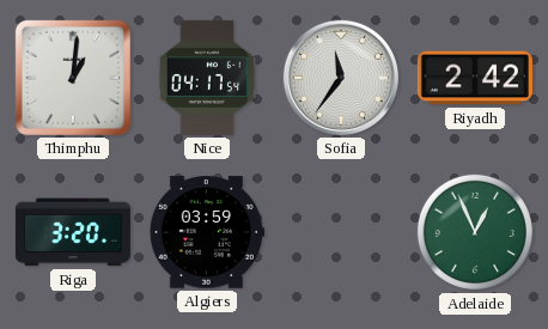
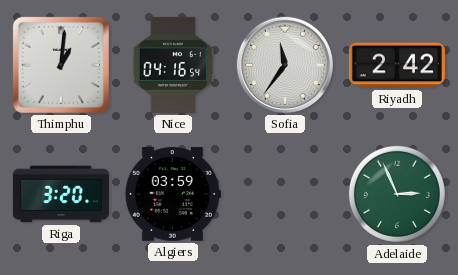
Nice: 04:17 -> 04:16 (173, 65)
Adelaide: 12:56 -> 2:56 (397, 194)
